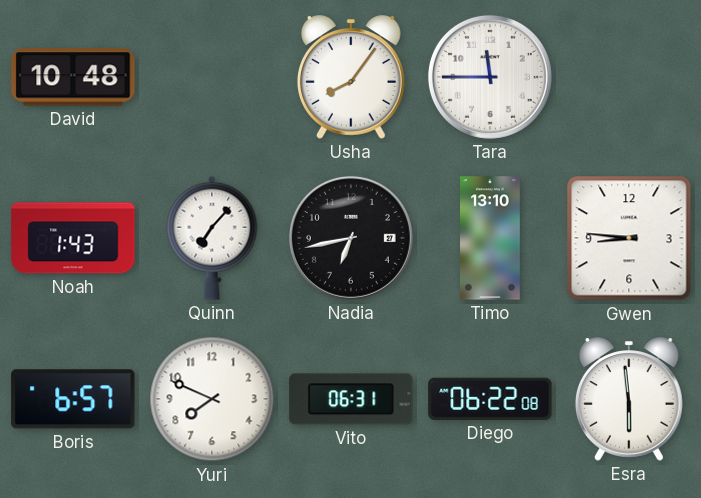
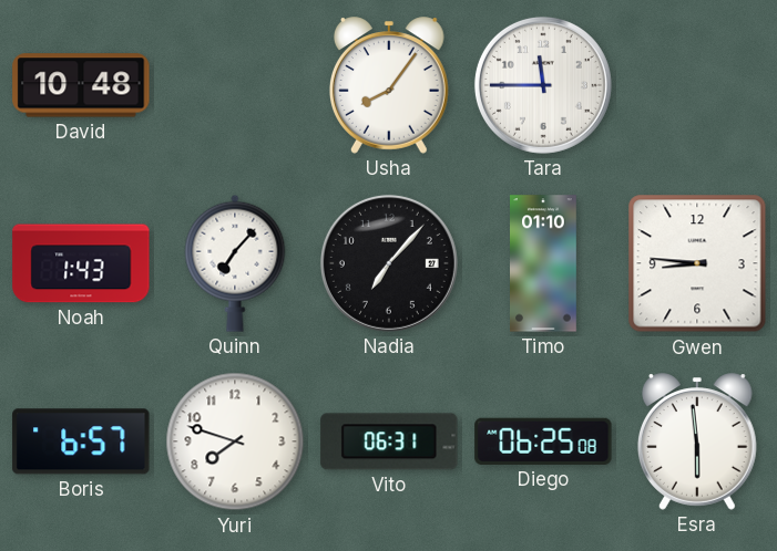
Nadia: 6:43 -> 7:07 (389, 263)
Timo: 13:10 -> 01:10 (544, 263)
Yuri: 7:49 -> 7:48 (235, 441)
Diego: 06:22 -> 06:25 (543, 441)
